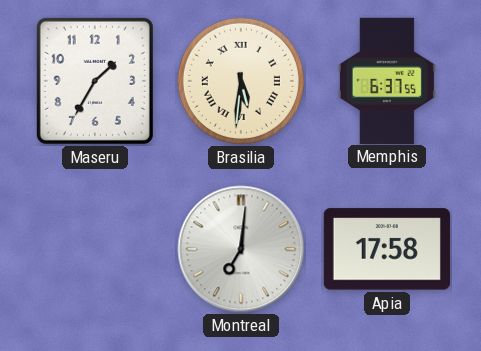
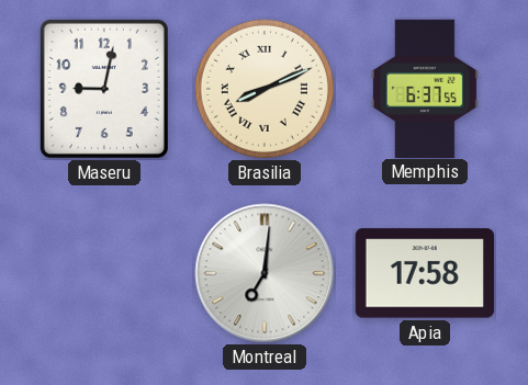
Maseru: 1:35 -> 9:02 (104, 89)
Brasilia: 5:31 -> 8:11 (265, 89)
